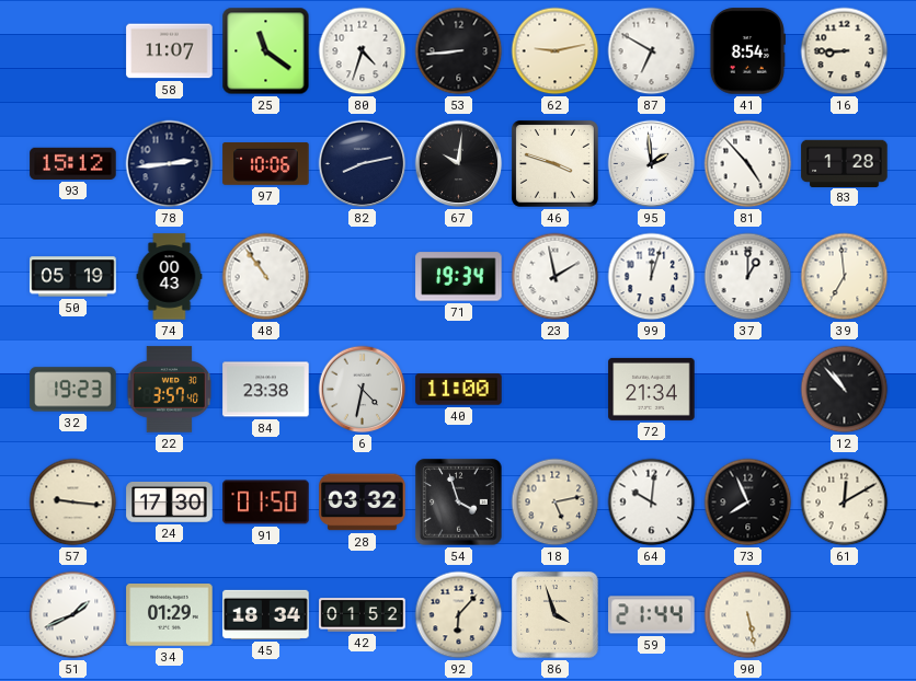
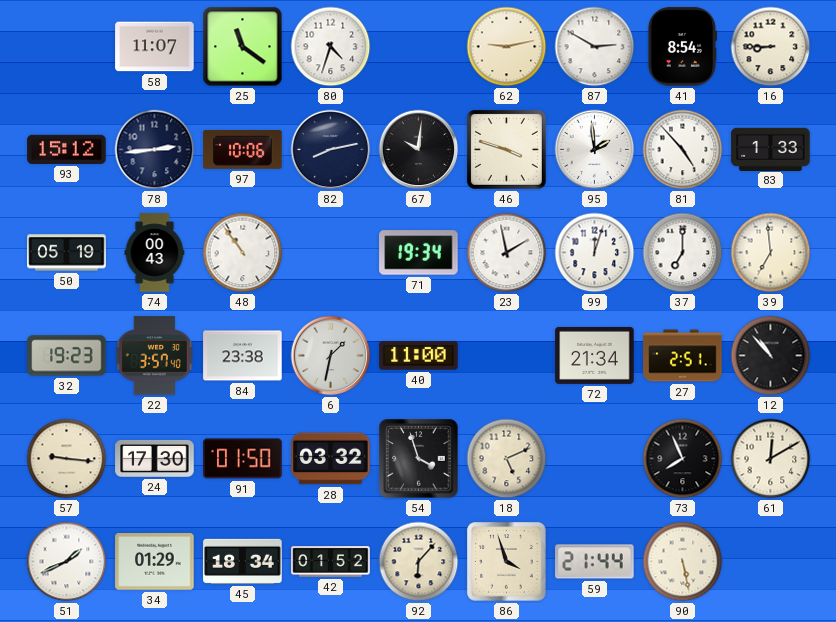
53: 8:44 -> none (459, 51)
87: 6:50 -> 2:50 (595, 47)
83: 1:28 -> 1:33 (771, 149)
37: 1:00 -> 7:00 (683, 253)
6: 4:32 -> 1:32 (331, 356)
27: none -> 2:51 (683, 356)
18: 5:13 -> 5:11 (507, 459)
64: 10:01 -> none (652, 503)
